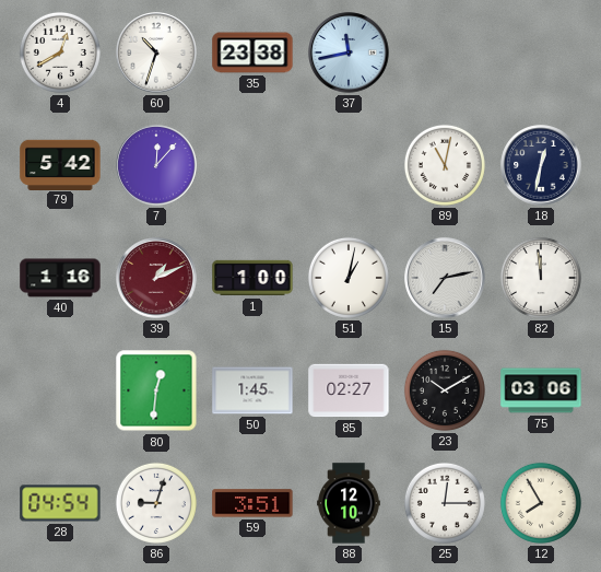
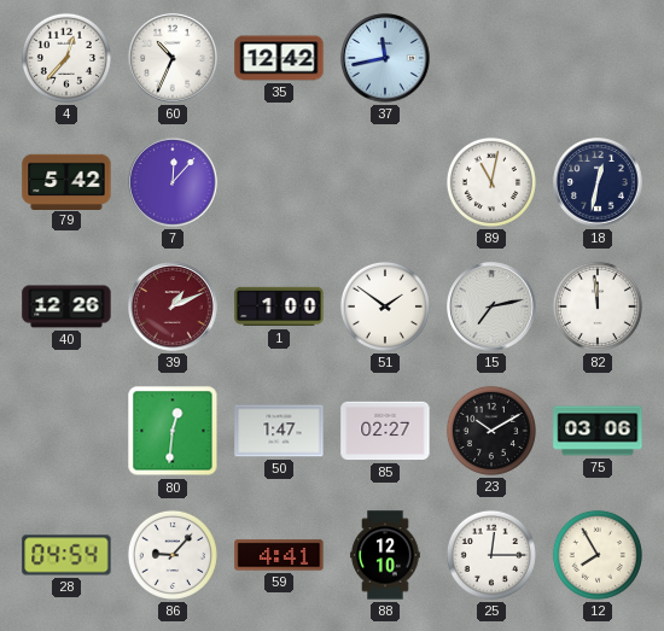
4: 12:40 -> 12:37 (66, 58)
60: 10:33 -> 10:34 (173, 58)
35: 23:38 -> 12:42 (279, 58)
40: 1:16 -> 12:26 (66, 306)
51: 1:02 -> 1:51 (385, 306)
50: 1:45 -> 1:47 (279, 431)
86: 9:03 -> 9:07 (173, 555)
59: 3:51 -> 4:41 (279, 555)
